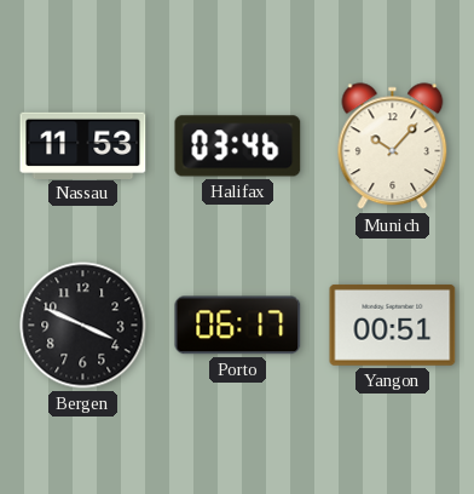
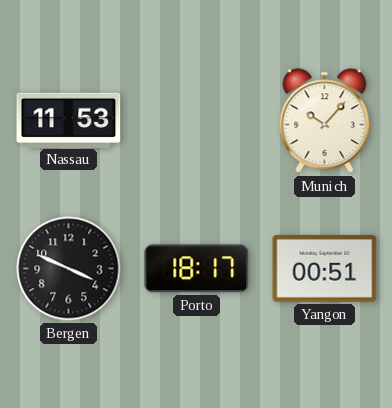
Halifax: 03:46 -> none (238, 147)
Porto: 06:17 -> 18:17 (197, 269)
